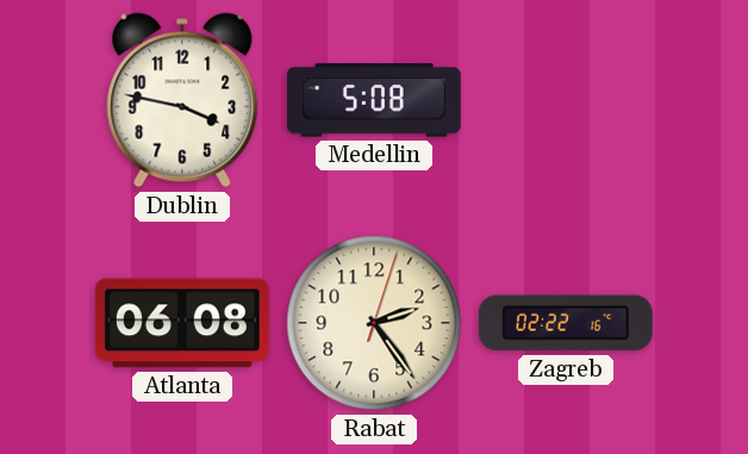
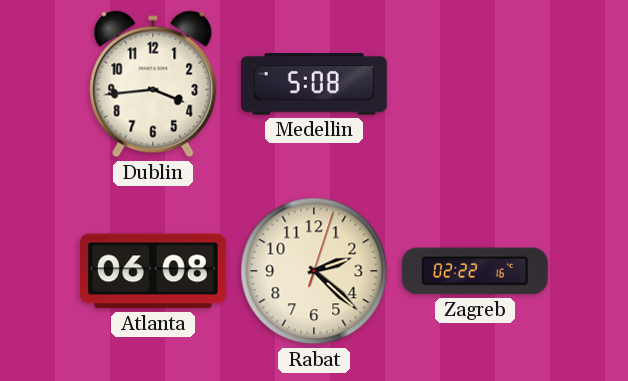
Dublin: 3:47 -> 3:44 (153, 84)
Rabat: 2:24 -> 2:22 (314, 271)
